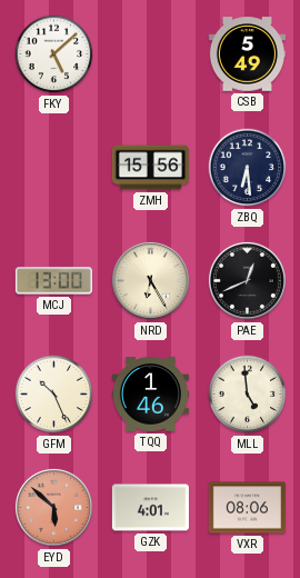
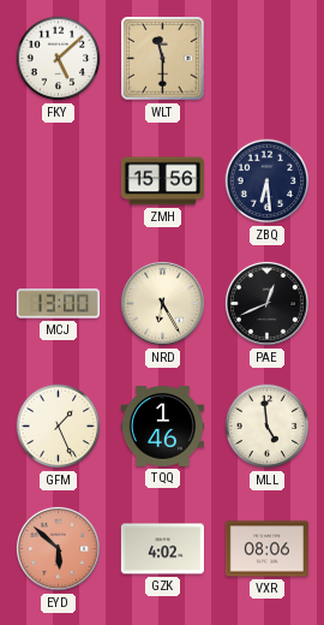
WLT: none -> 11:30 (163, 59)
CSB: 5:49 -> none (247, 54)
GFM: 10:26 -> 1:26 (59, 427)
GZK: 4:01 -> 4:02 (162, 549)
